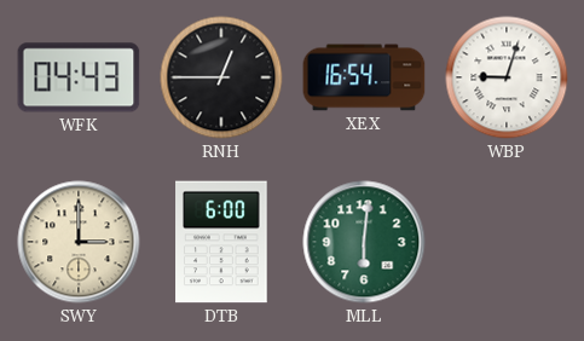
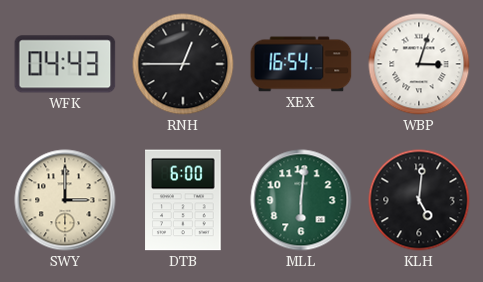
WBP: 9:03 -> 3:03 (419, 64)
KLH: none -> 5:01 (419, 200)
